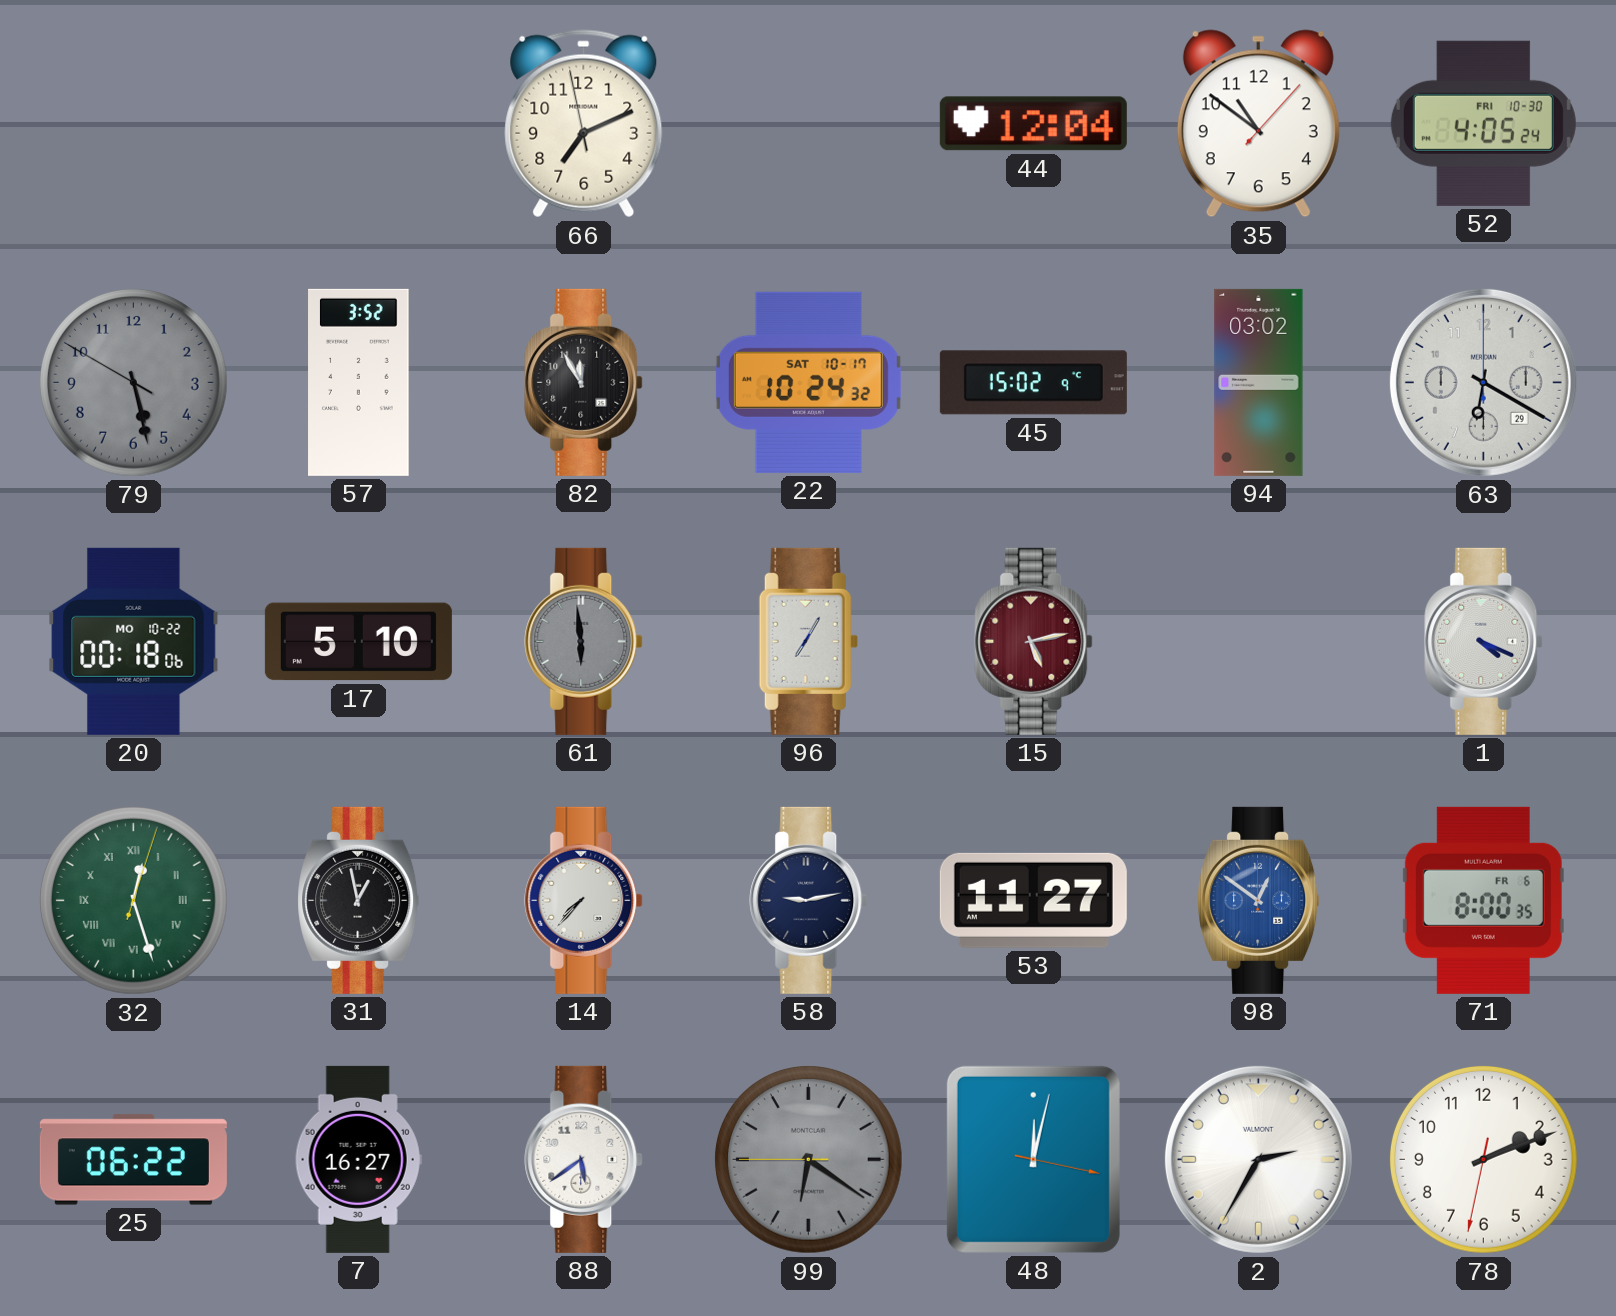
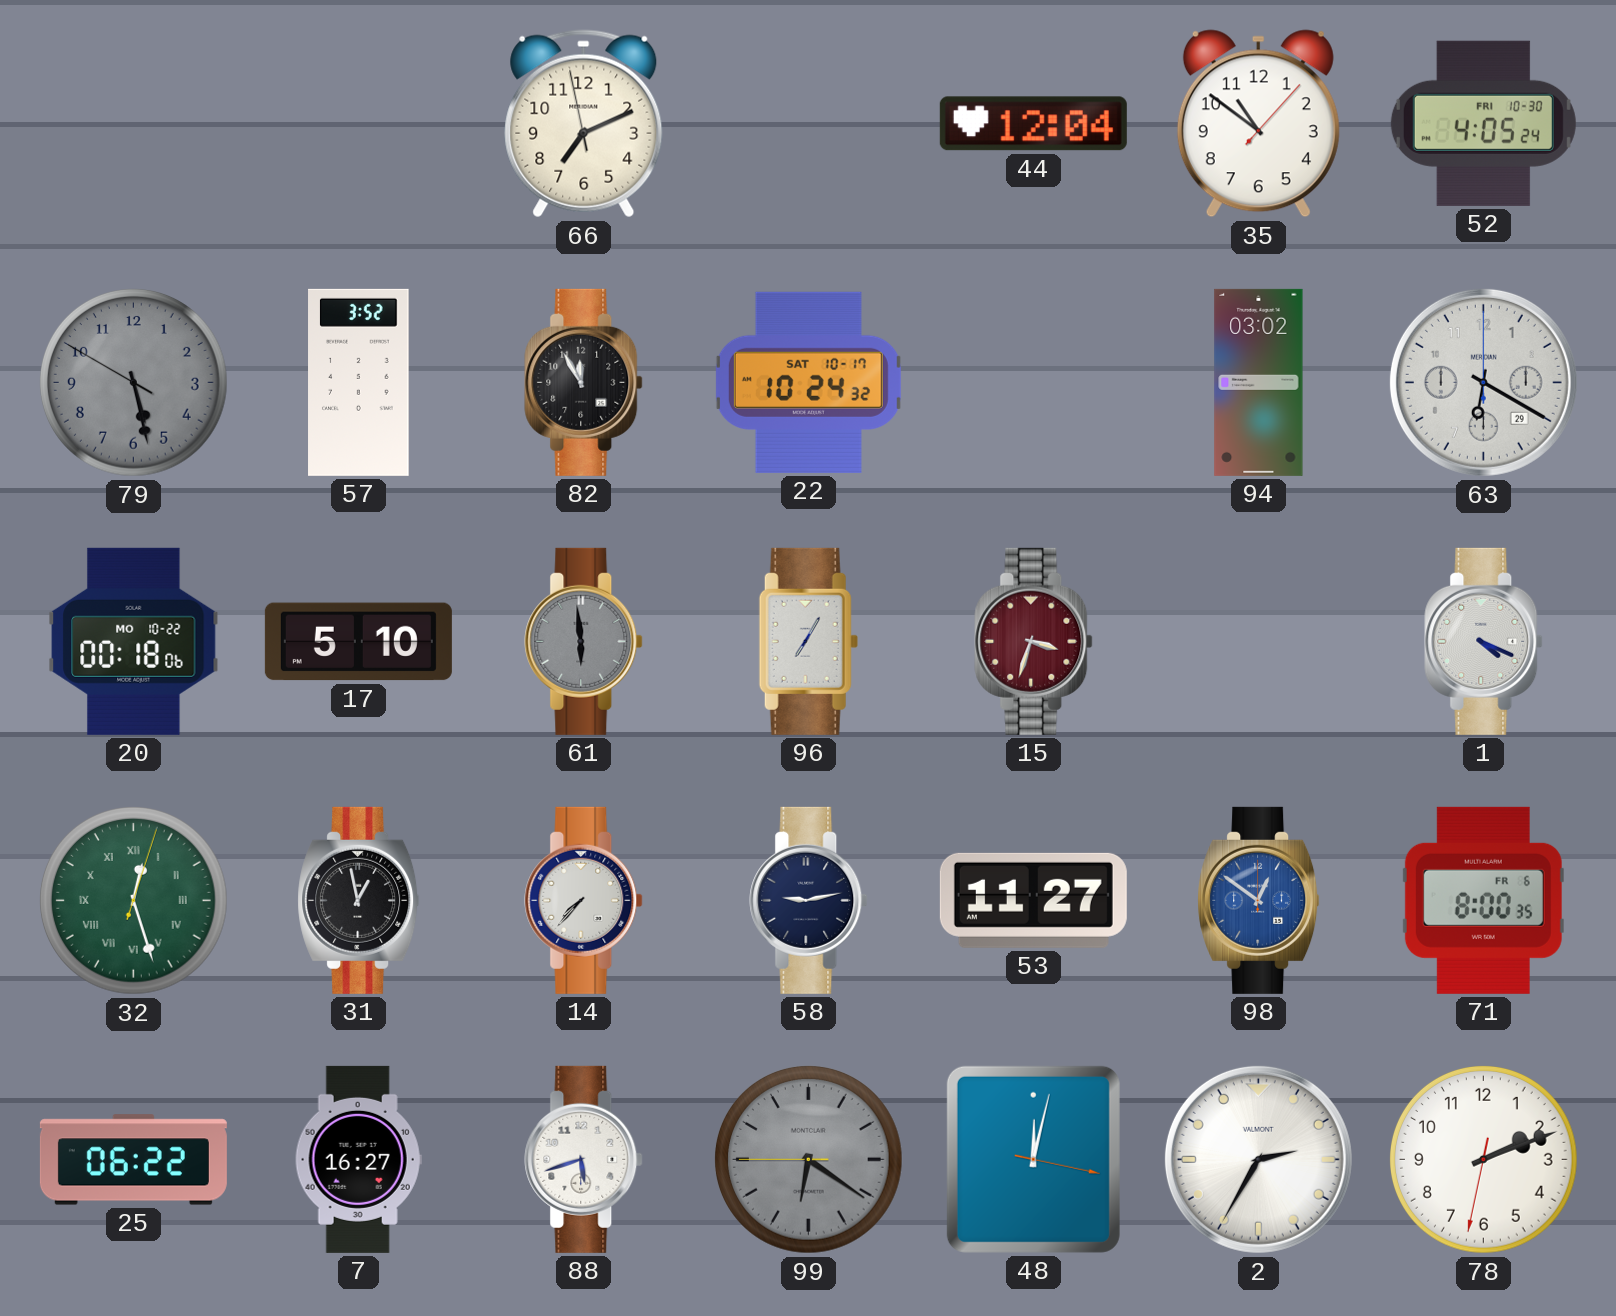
45: 15:02 -> none (1033, 383)
15: 5:13 -> 3:33 (1034, 641)
88: 5:39 -> 5:42 (584, 1159)
